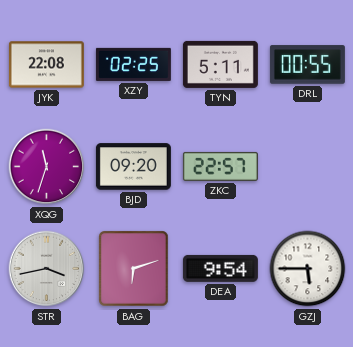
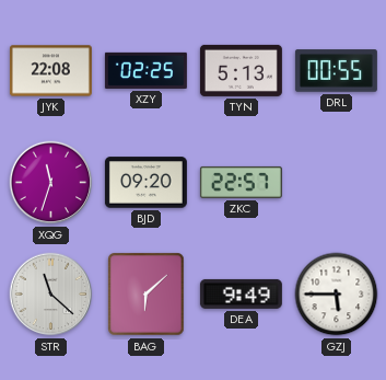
TYN: 5:11 -> 5:13 (241, 70)
STR: 3:43 -> 11:22 (51, 295)
BAG: 6:12 -> 6:08 (147, 295)
DEA: 9:54 -> 9:49 (241, 293)
